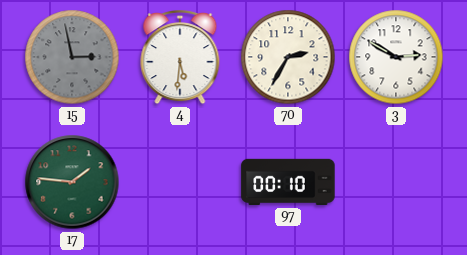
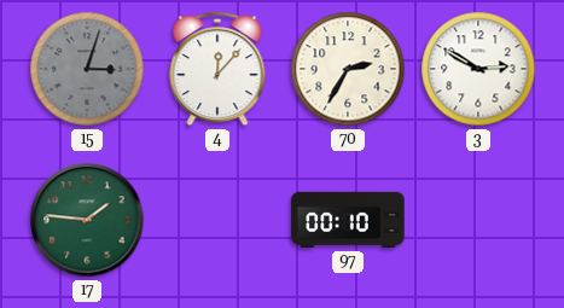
15: 2:58 -> 3:03 (87, 69)
4: 5:31 -> 12:07 (217, 70)
